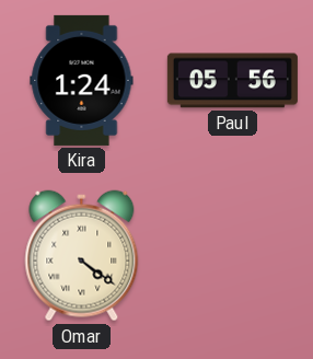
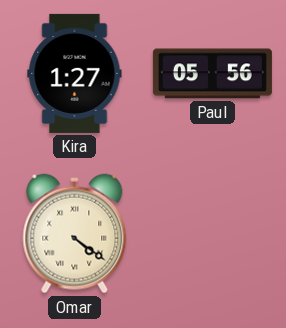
Kira: 1:24 -> 1:27 (75, 73)
